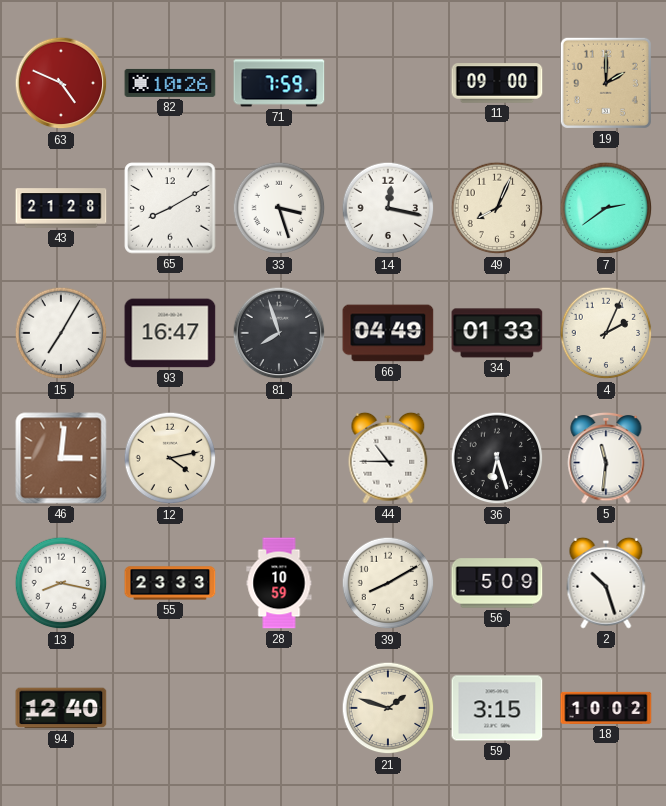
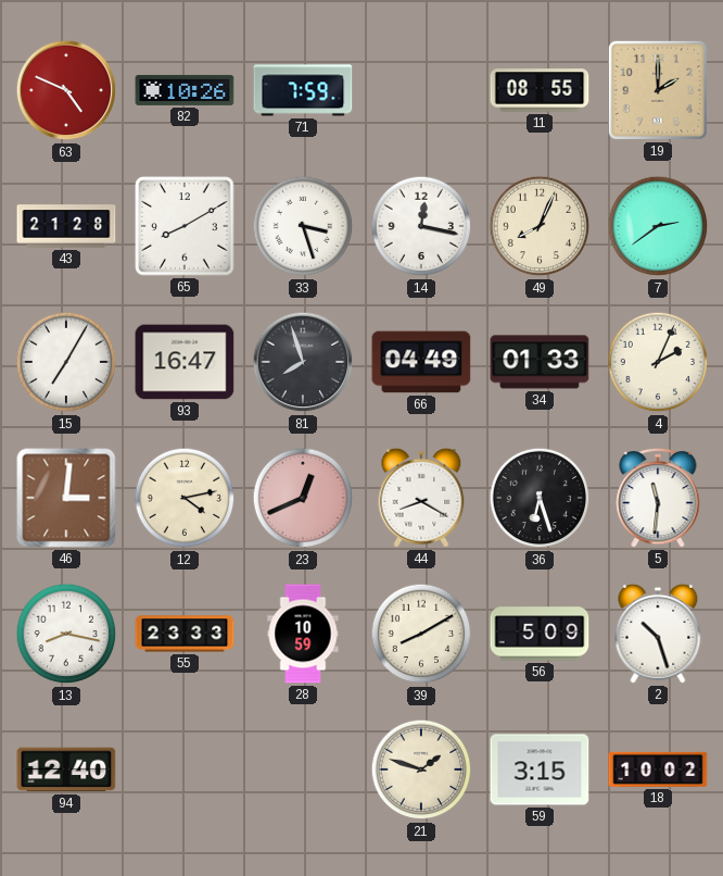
11: 09:00 -> 08:55 (540, 90)
23: none -> 12:41 (303, 498)
44: 10:45 -> 8:20 (421, 498)
